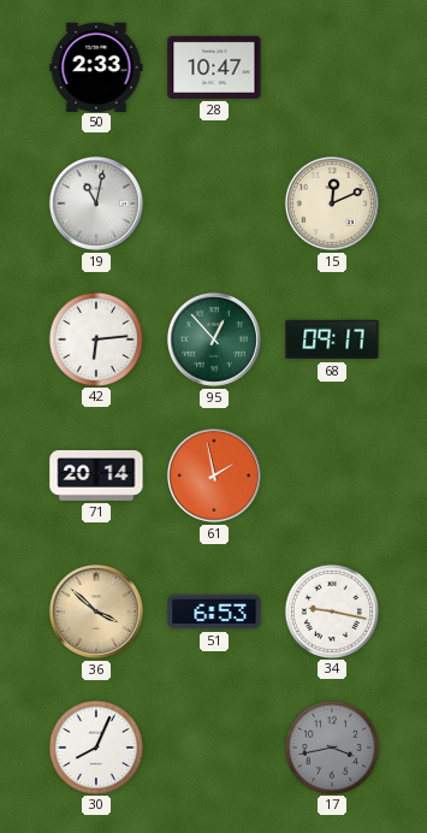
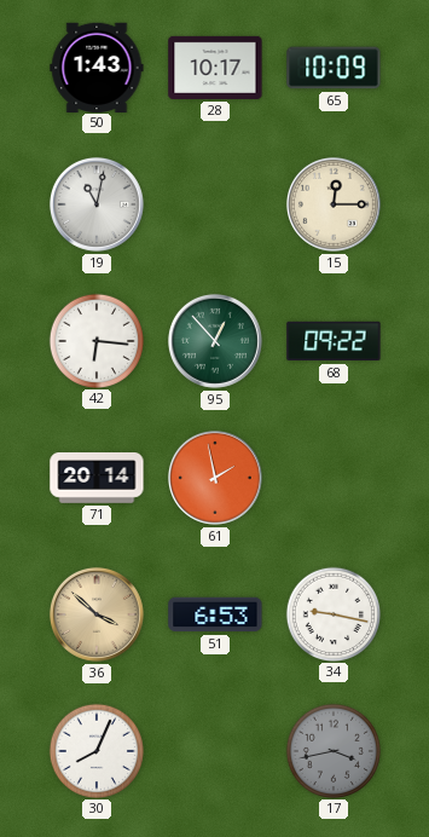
50: 2:33 -> 1:43 (97, 67)
28: 10:47 -> 10:17 (215, 68)
65: none -> 10:09 (334, 68)
15: 12:11 -> 12:15 (334, 204)
42: 6:14 -> 6:16 (95, 340)
68: 09:17 -> 09:22 (334, 341)
